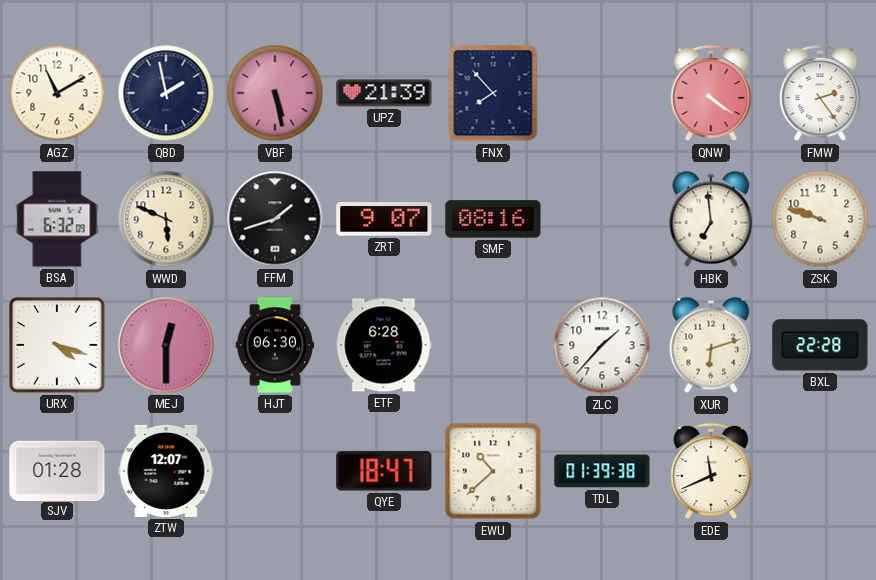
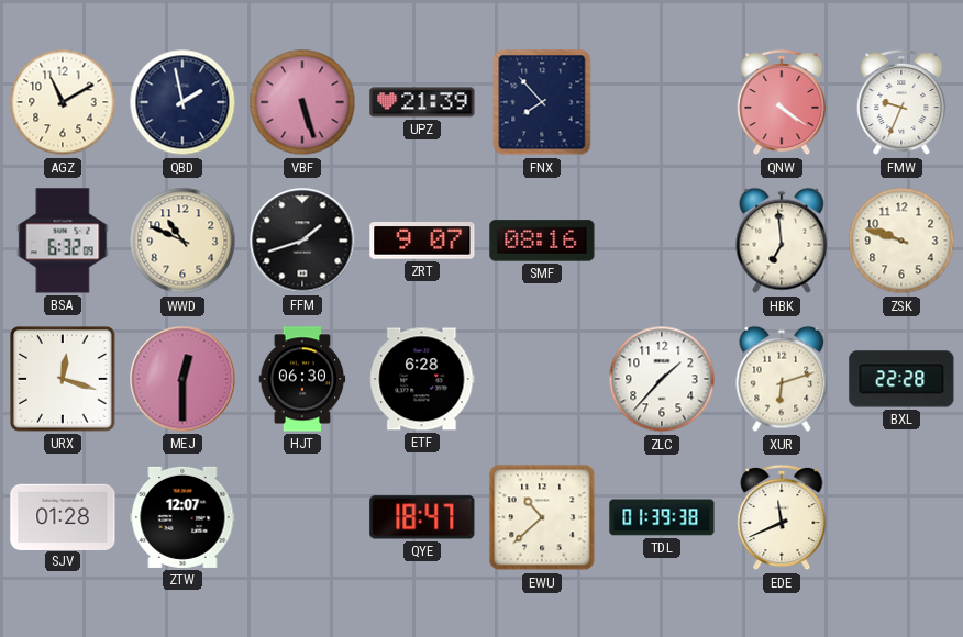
VBF: 5:28 -> 5:27 (302, 102)
FMW: 2:24 -> 9:34 (901, 102)
WWD: 5:49 -> 10:49 (182, 241)
URX: 4:18 -> 12:18 (64, 380)
